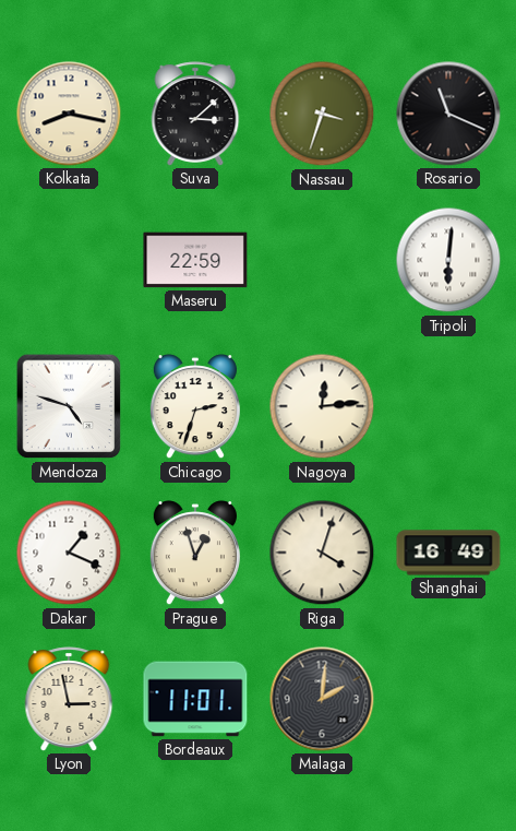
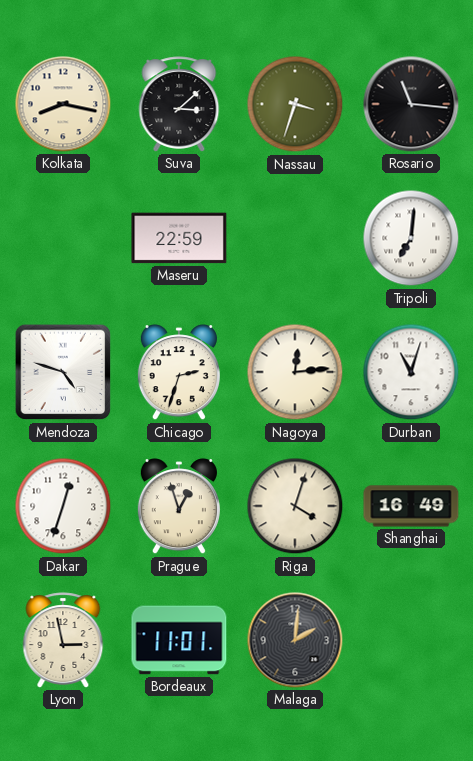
Rosario: 11:19 -> 11:16 (411, 104)
Tripoli: 6:01 -> 7:01 (411, 238)
Durban: none -> 11:03 (411, 372)
Dakar: 1:19 -> 12:33 (63, 506)
